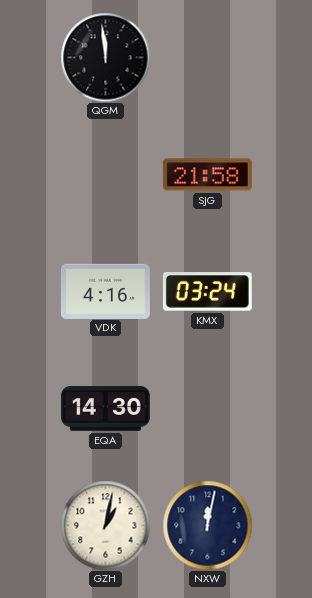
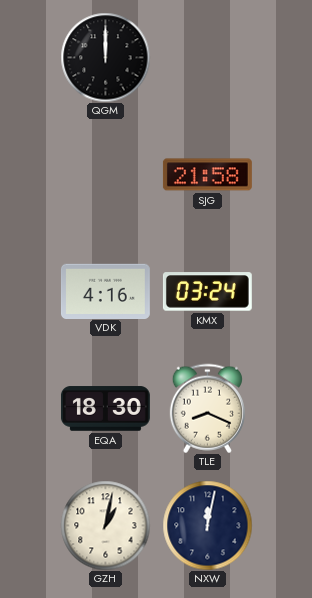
QGM: 11:59 -> 12:00 (105, 57)
EQA: 14:30 -> 18:30 (105, 409)
TLE: none -> 8:19 (207, 408)
